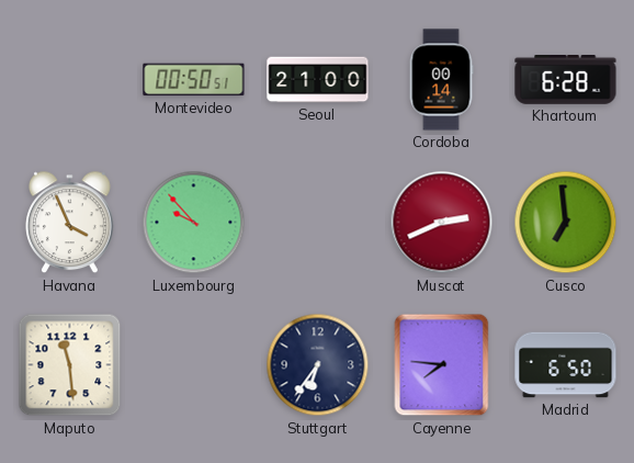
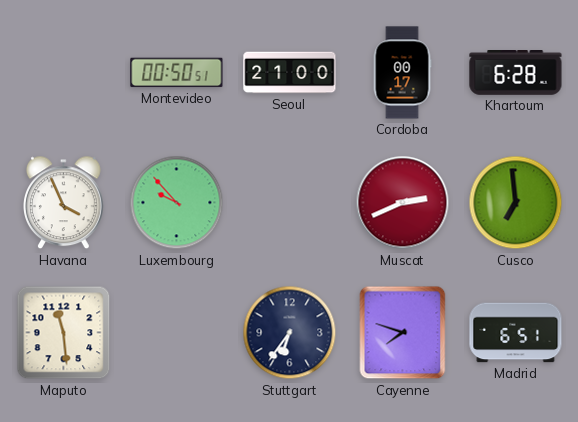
Cordoba: 00:14 -> 00:17 (402, 73)
Cayenne: 7:46 -> 7:48 (403, 333)
Madrid: 6:50 -> 6:51 (516, 333)
